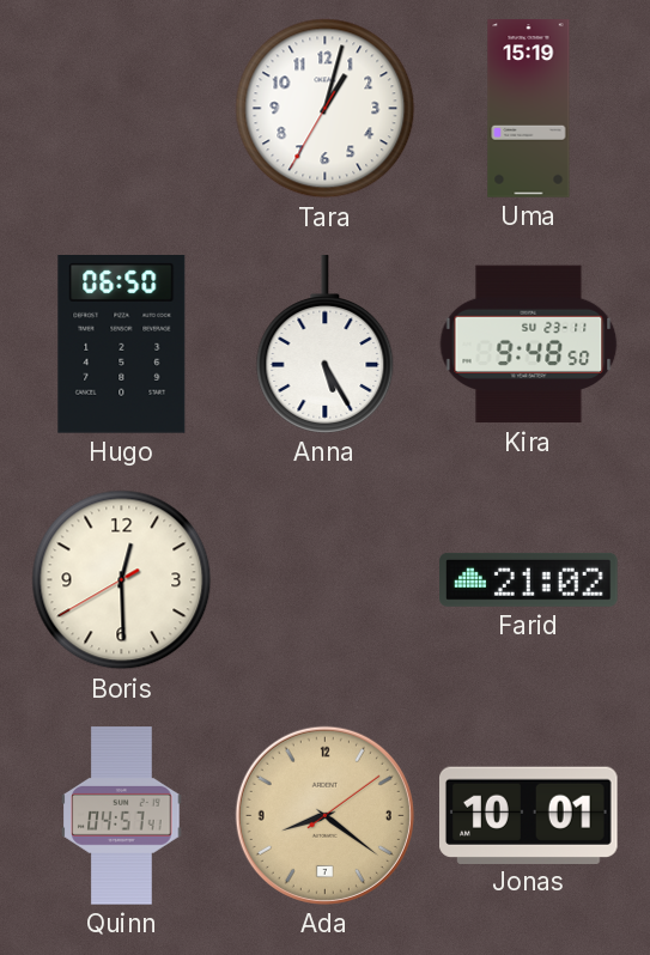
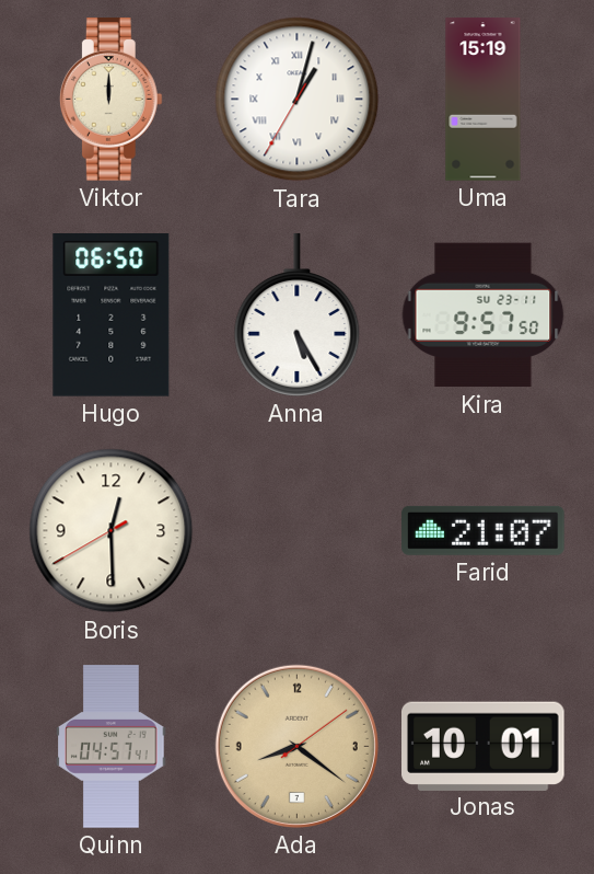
Viktor: none -> 12:00 (110, 100)
Tara numerals: Arabic -> Roman (298, 100)
Kira: 9:48 -> 9:57 (484, 315)
Farid: 21:02 -> 21:07 (484, 530)
